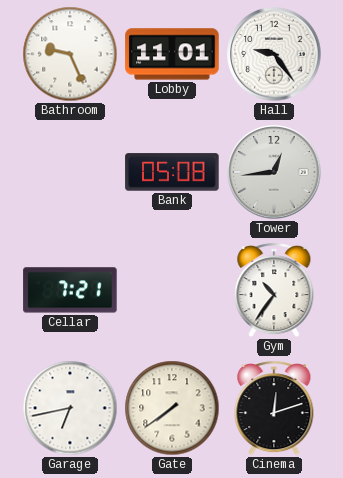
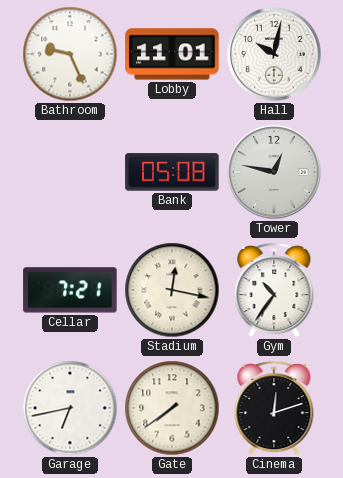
Hall: 9:24 -> 10:02 (274, 54)
Tower: 12:44 -> 12:47 (274, 172)
Stadium: none -> 12:17 (172, 290)
